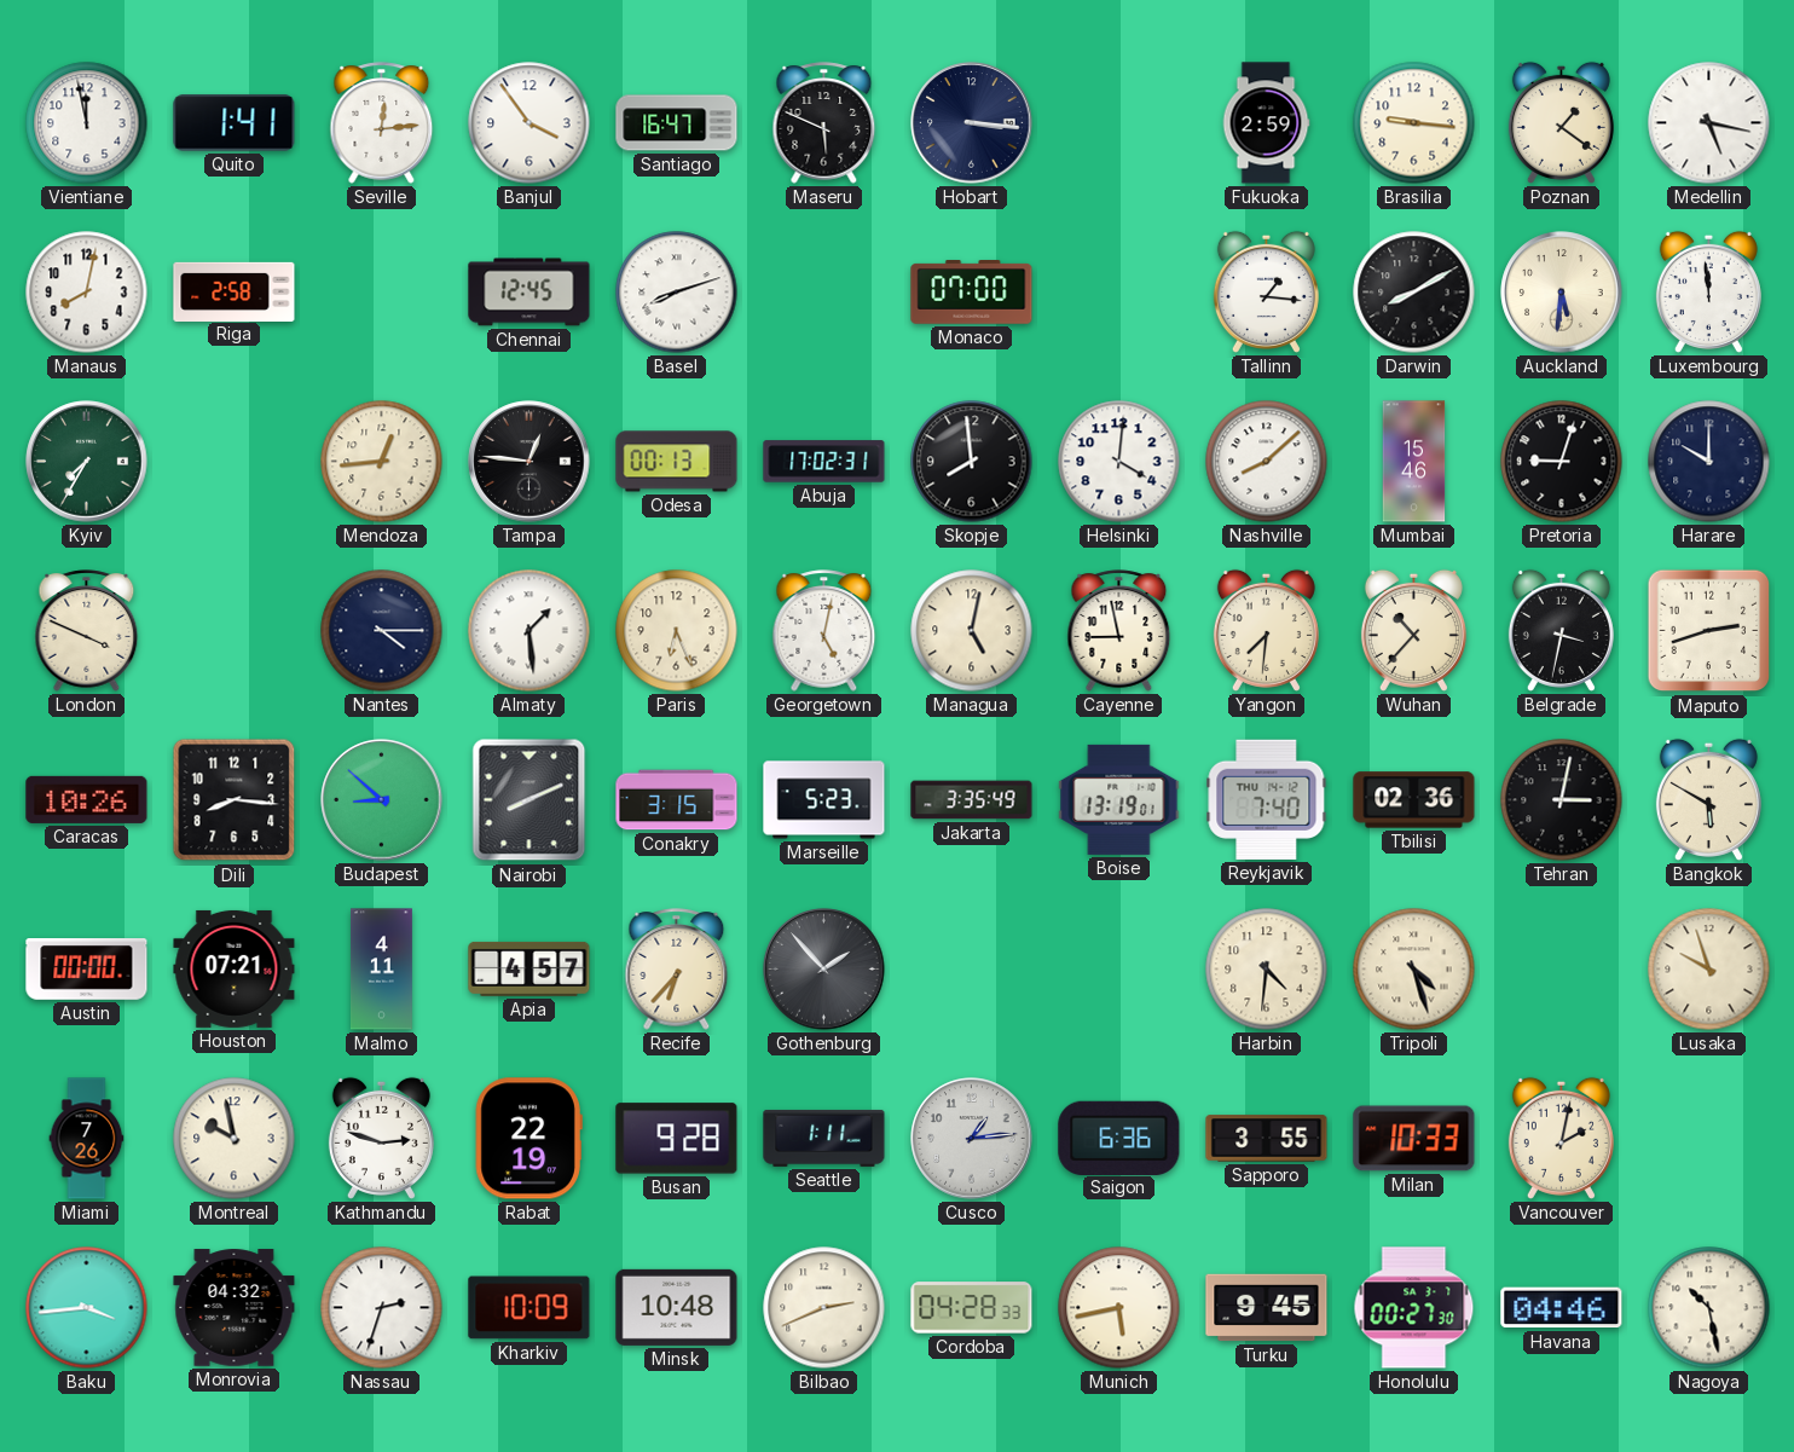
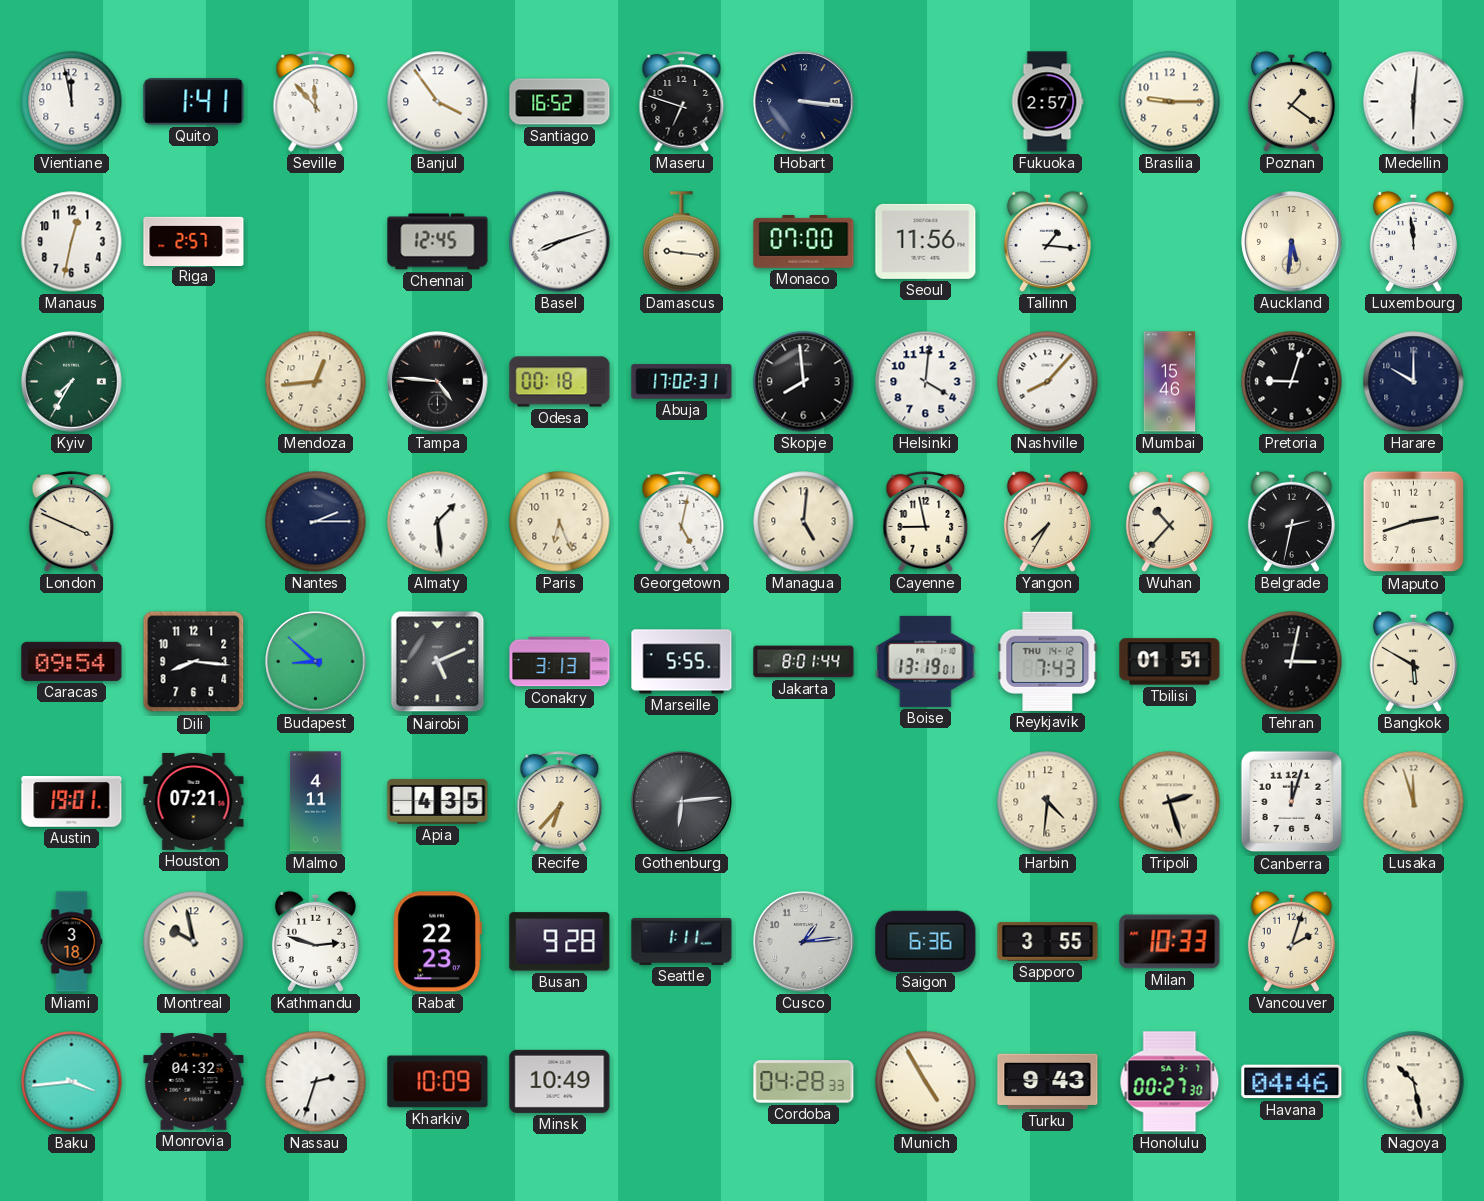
Seville: 12:14 -> 11:53 (316, 102)
Santiago: 16:47 -> 16:52 (560, 102)
Maseru: 5:49 -> 6:48 (682, 102)
Fukuoka: 2:59 -> 2:57 (1047, 102)
Brasilia: 9:16 -> 9:15 (1170, 102)
Medellin: 5:17 -> 6:01 (1414, 102)
Manaus: 8:02 -> 12:32 (72, 242)
Riga: 2:58 -> 2:57 (194, 241)
Damascus: none -> 9:16 (682, 242)
Seoul: none -> 11:56 (926, 241)
Darwin: 8:10 -> none (1414, 293)
Tampa: 12:46 -> 4:46 (438, 382)
Odesa: 00:13 -> 00:18 (560, 382)
Nashville: 8:08 -> 8:07 (1048, 382)
Nantes: 4:15 -> 2:15 (316, 522)
Managua: 5:02 -> 5:01 (804, 522)
Yangon: 7:31 -> 7:35 (1047, 521)
Belgrade: 3:32 -> 2:32 (1291, 521)
Caracas: 10:26 -> 09:54 (72, 661)
Nairobi: 8:11 -> 5:11 (438, 662)
Conakry: 3:15 -> 3:13 (560, 662)
Marseille: 5:23 -> 5:55 (682, 662)
Jakarta: 3:35 -> 8:01 (804, 662)
Reykjavik: 7:40 -> 7:43 (1048, 661)
Tbilisi: 02:36 -> 01:51 (1170, 662)
Austin: 00:00 -> 19:01 (72, 802)
Apia: 4:57 -> 4:35 (438, 801)
Gothenburg: 1:53 -> 6:14 (682, 802)
Tripoli: 4:27 -> 2:27 (1170, 802)
Canberra: none -> 12:03 (1292, 802)
Lusaka: 9:57 -> 11:57 (1414, 802)
Miami: 7:26 -> 3:18 (72, 942)
Rabat: 22:19 -> 22:23 (437, 942)
Vancouver: 2:02 -> 2:03 (1291, 941)
Minsk: 10:48 -> 10:49 (560, 1081)
Bilbao: 2:41 -> none (824, 1308)
Munich: 5:43 -> 4:55 (926, 1082)
Turku: 9:45 -> 9:43 (1048, 1082)
